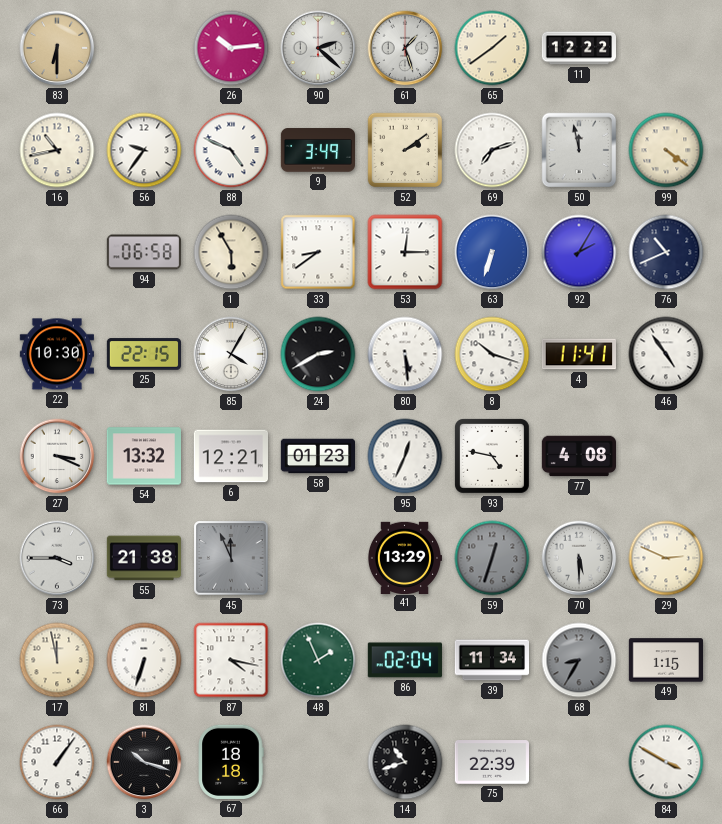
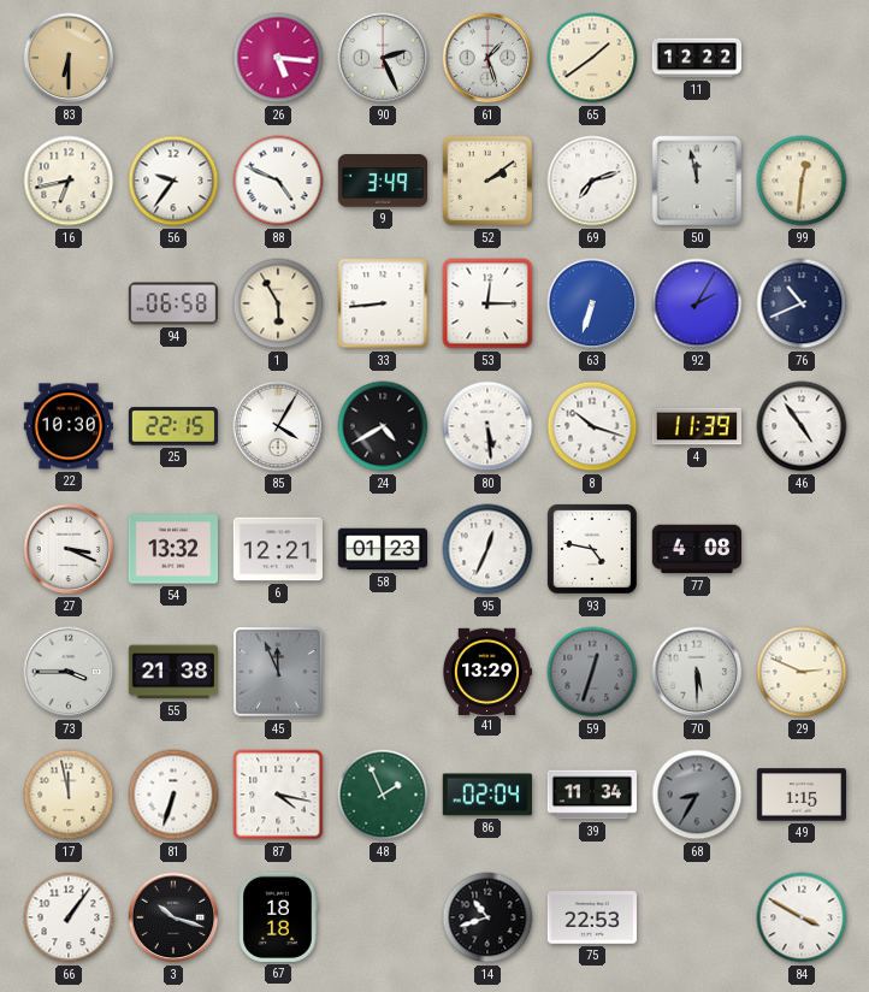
26: 10:14 -> 5:16 (278, 58)
90: 2:22 -> 2:26 (383, 58)
16: 10:43 -> 6:43 (69, 181)
99: 4:21 -> 12:31 (802, 181)
33: 8:39 -> 8:44 (383, 303)
24: 2:40 -> 4:40 (383, 426)
4: 11:41 -> 11:39 (696, 426)
75: 22:39 -> 22:53 (591, 917)
